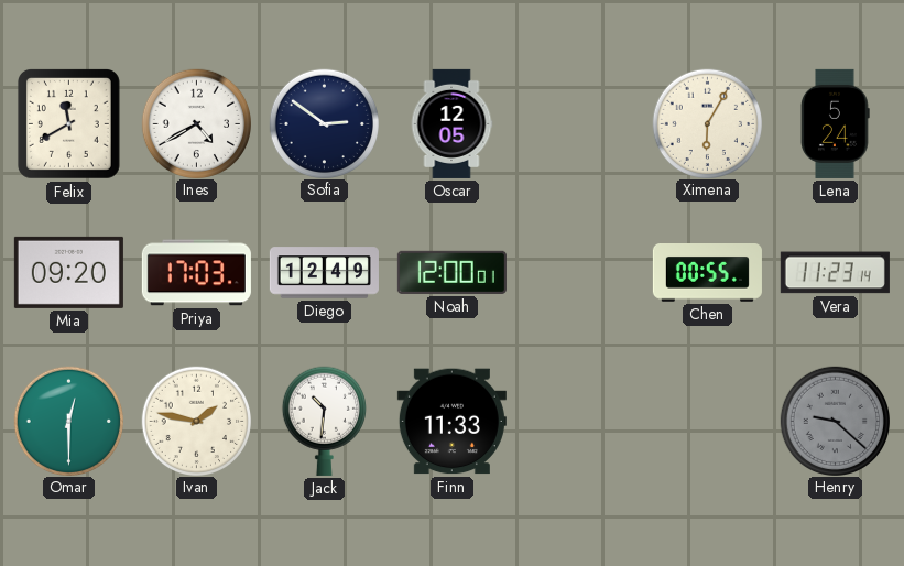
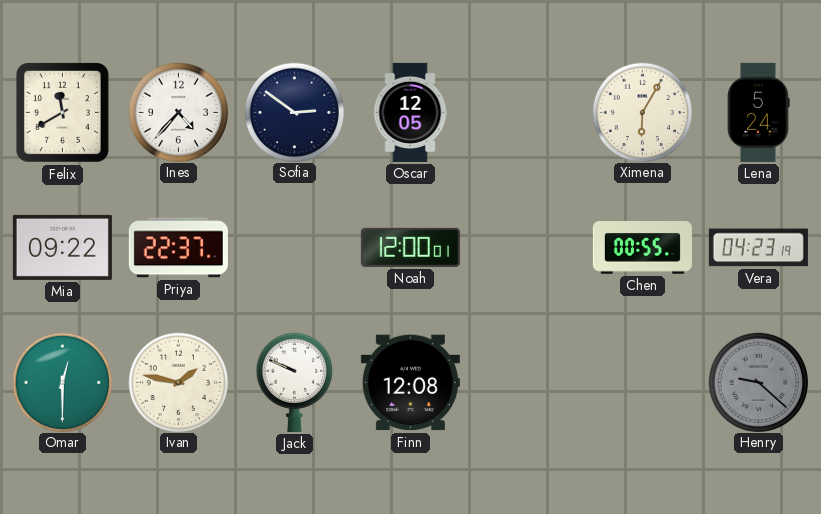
Ines: 4:40 -> 4:37 (178, 112)
Mia: 09:20 -> 09:22 (62, 247)
Priya: 17:03 -> 22:37 (178, 248)
Diego: 12:49 -> none (324, 273)
Vera: 11:23 -> 04:23 (758, 248)
Jack: 10:31 -> 9:49 (294, 382)
Finn: 11:33 -> 12:08 (410, 383)
